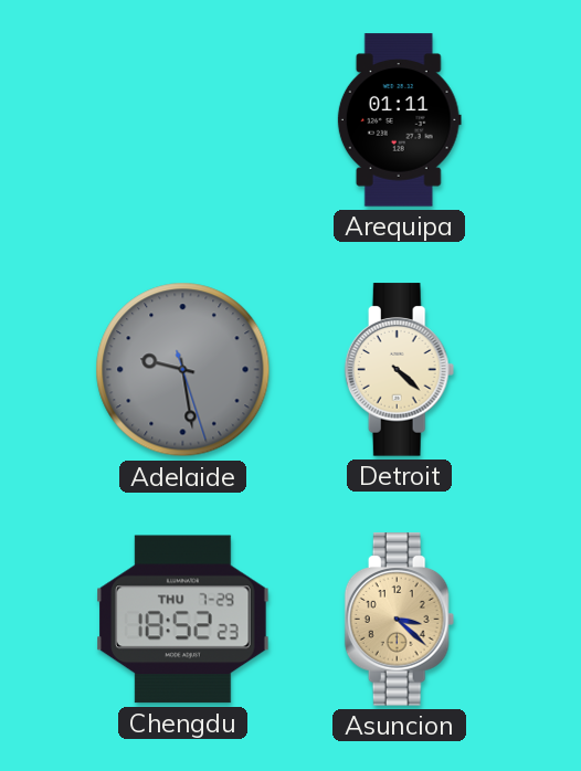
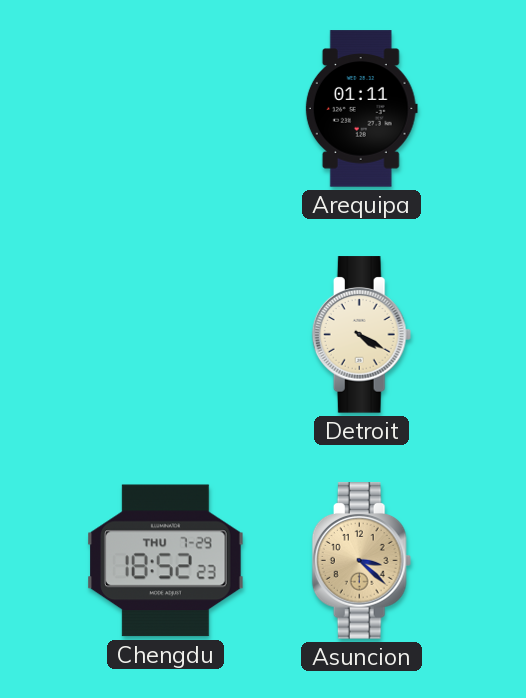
Adelaide: 9:28 -> none (183, 370)
Detroit: 4:22 -> 4:20 (362, 335)
